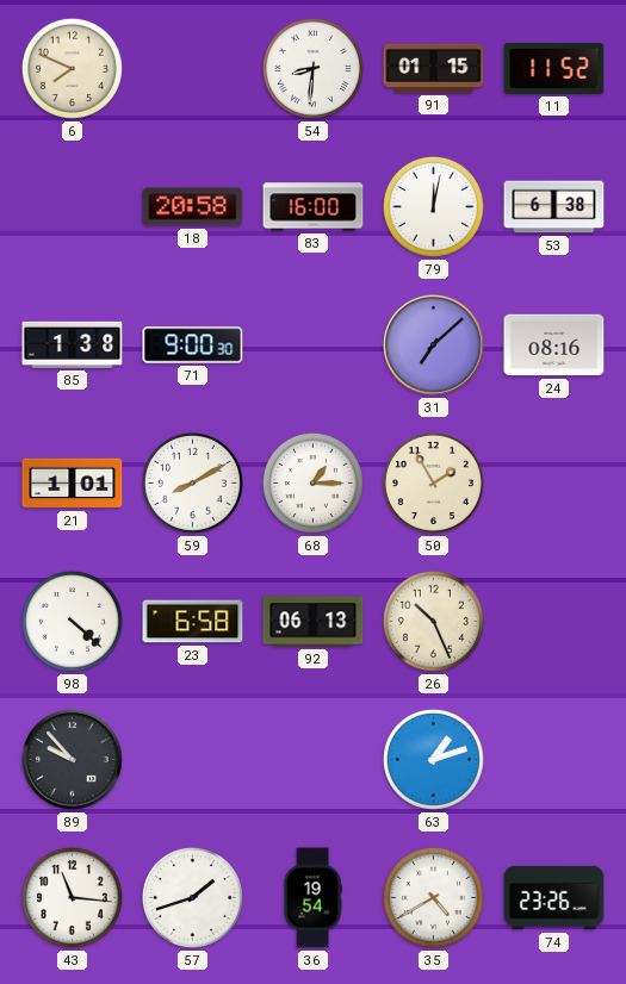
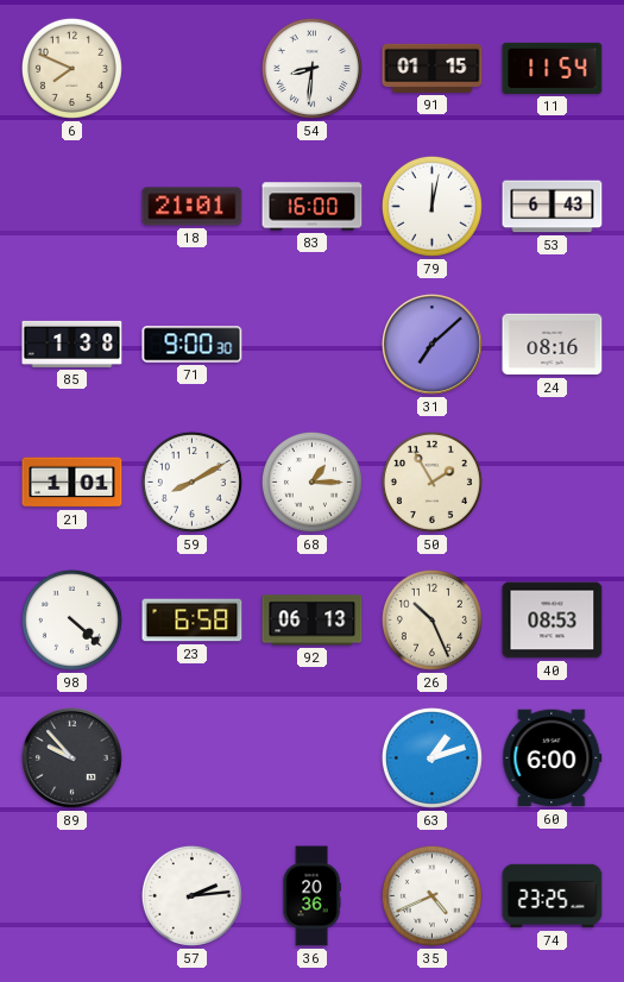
11: 11:52 -> 11:54 (553, 68)
18: 20:58 -> 21:01 (193, 207)
53: 6:38 -> 6:43 (553, 207)
40: none -> 08:53 (553, 621)
60: none -> 6:00 (553, 758)
43: 11:16 -> none (72, 897)
57: 1:42 -> 2:14 (191, 895)
36: 19:54 -> 20:36 (311, 896)
35: 4:40 -> 4:41 (431, 895)
74: 23:26 -> 23:25 (553, 896)
